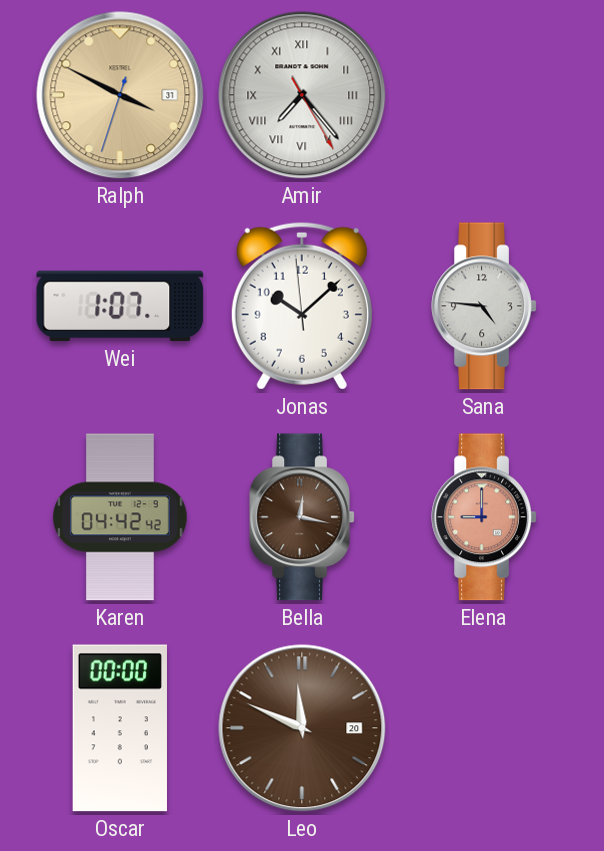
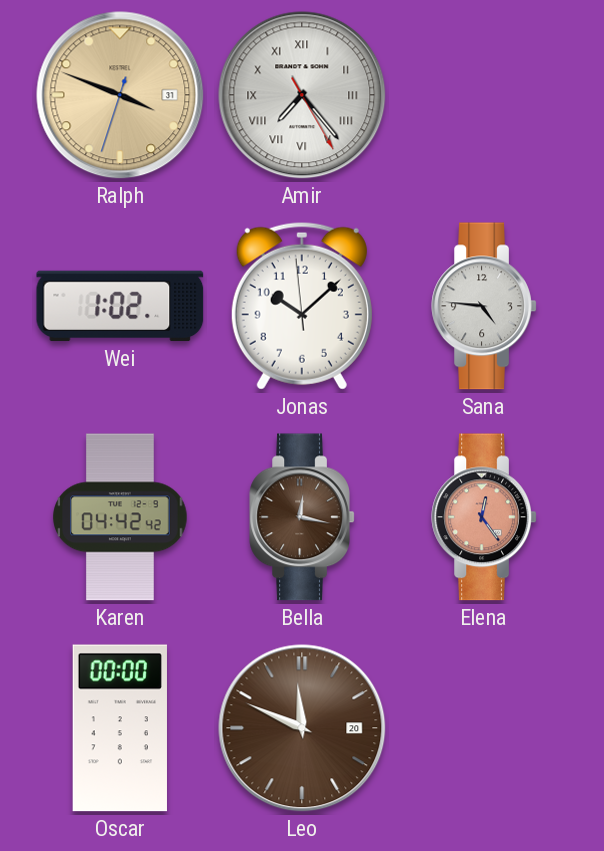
Ralph: 3:49 -> 3:48 (120, 95)
Wei: 1:07 -> 1:02 (120, 306)
Elena: 9:00 -> 12:24 (484, 517)
